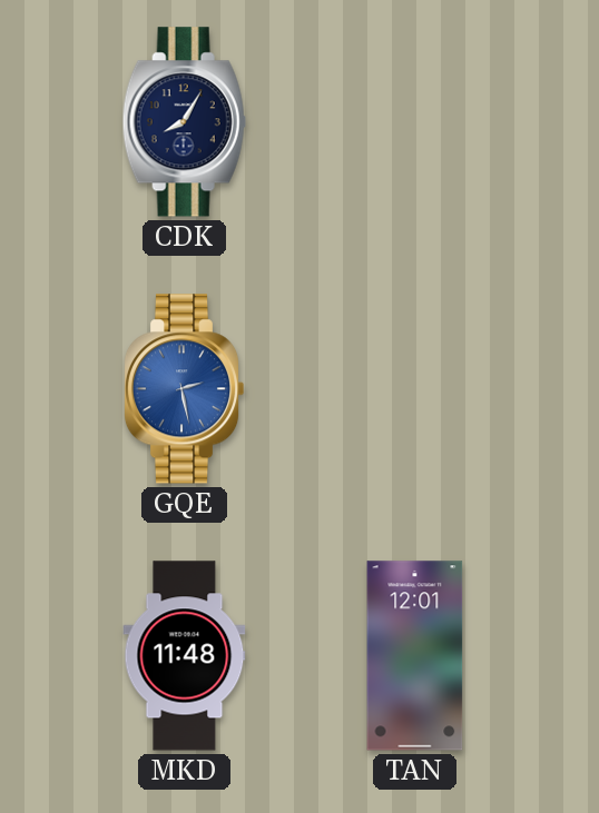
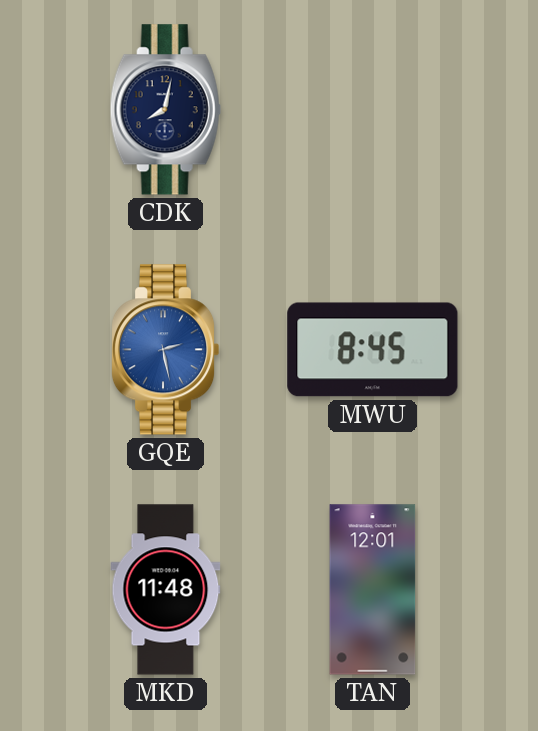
CDK: 8:05 -> 8:02 (165, 110)
MWU: none -> 8:45 (373, 350)
